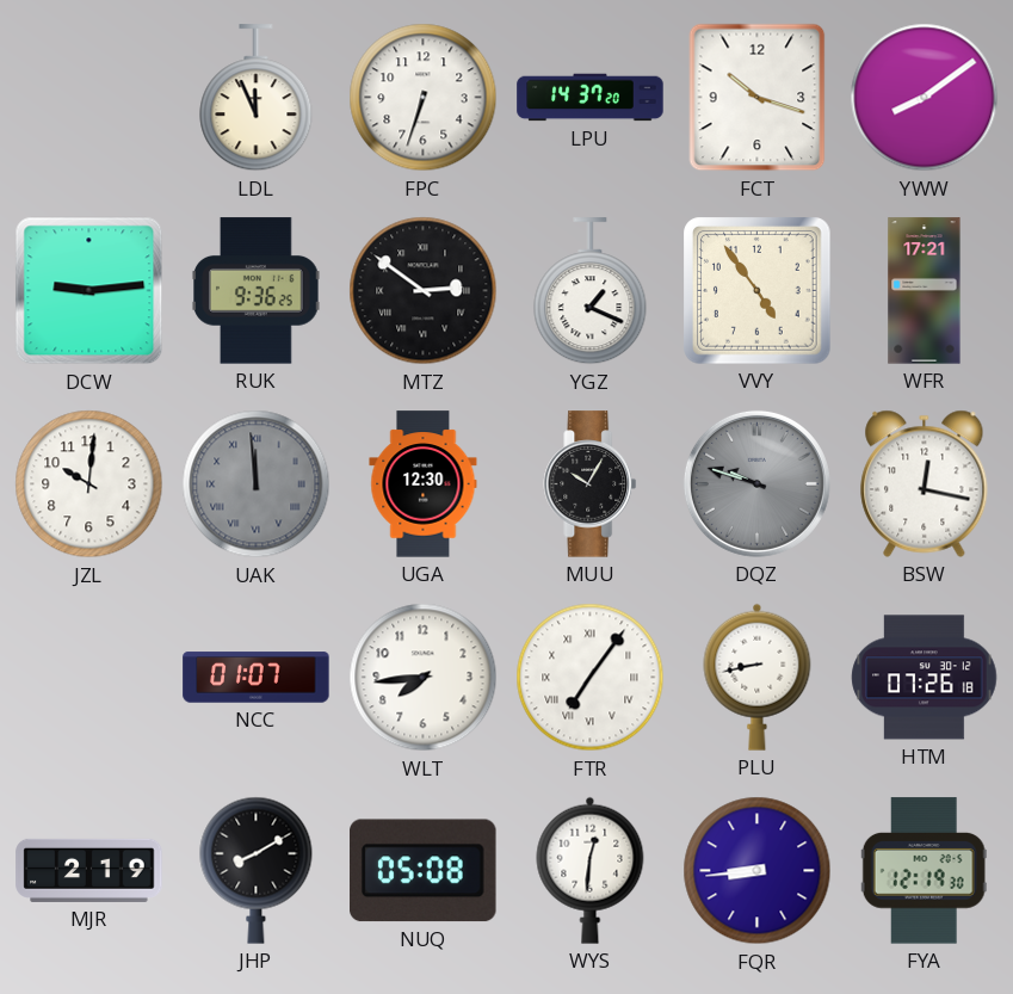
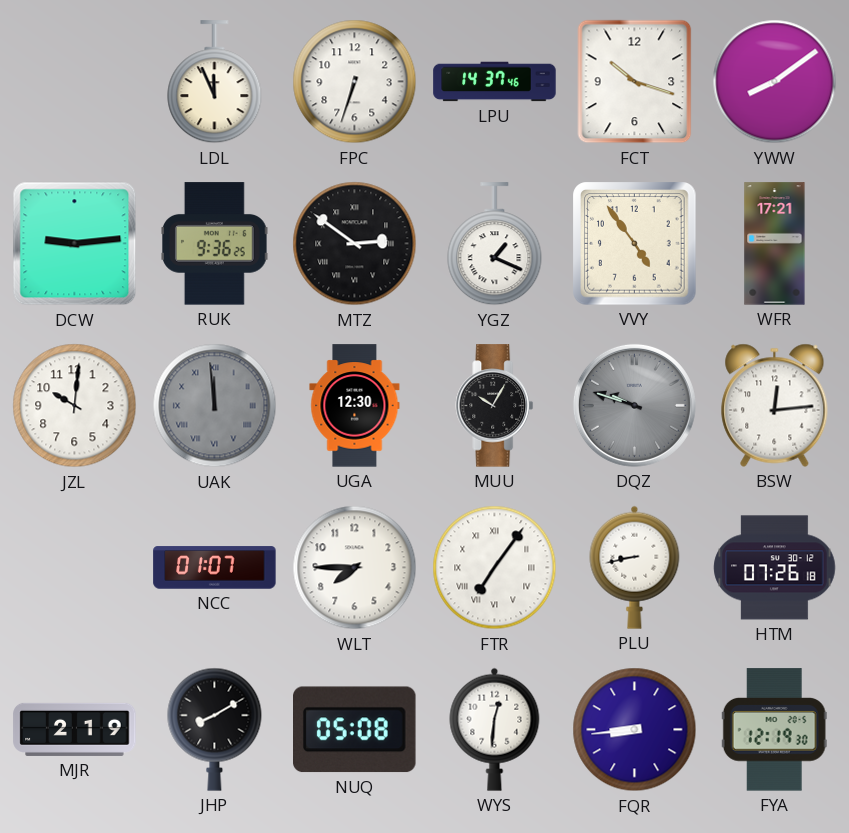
LPU: 14:37:20 -> 14:37:46 (495, 82)
BSW: 12:17 -> 12:14 (775, 405)
WLT: 7:44 -> 7:45 (355, 568)
